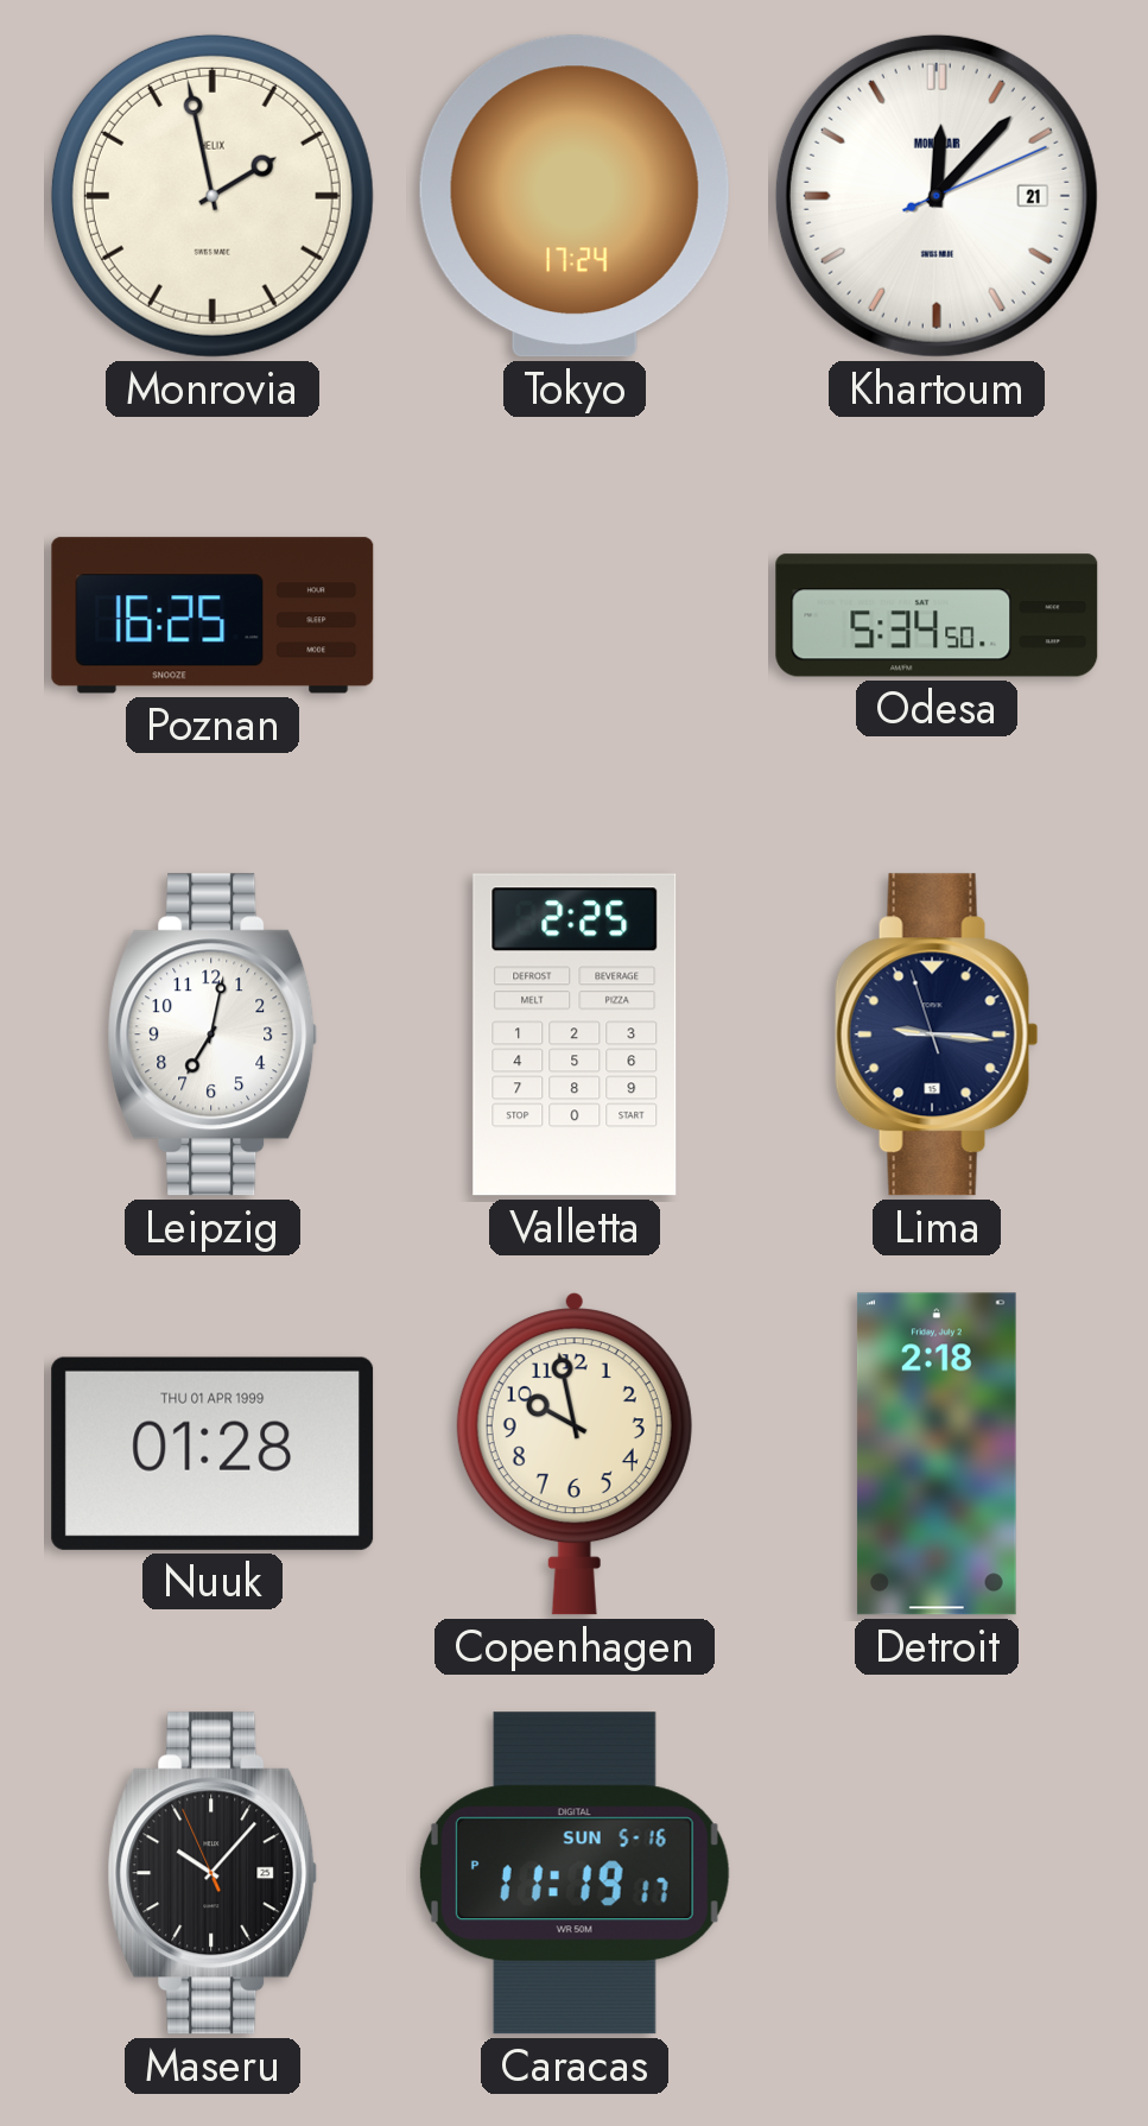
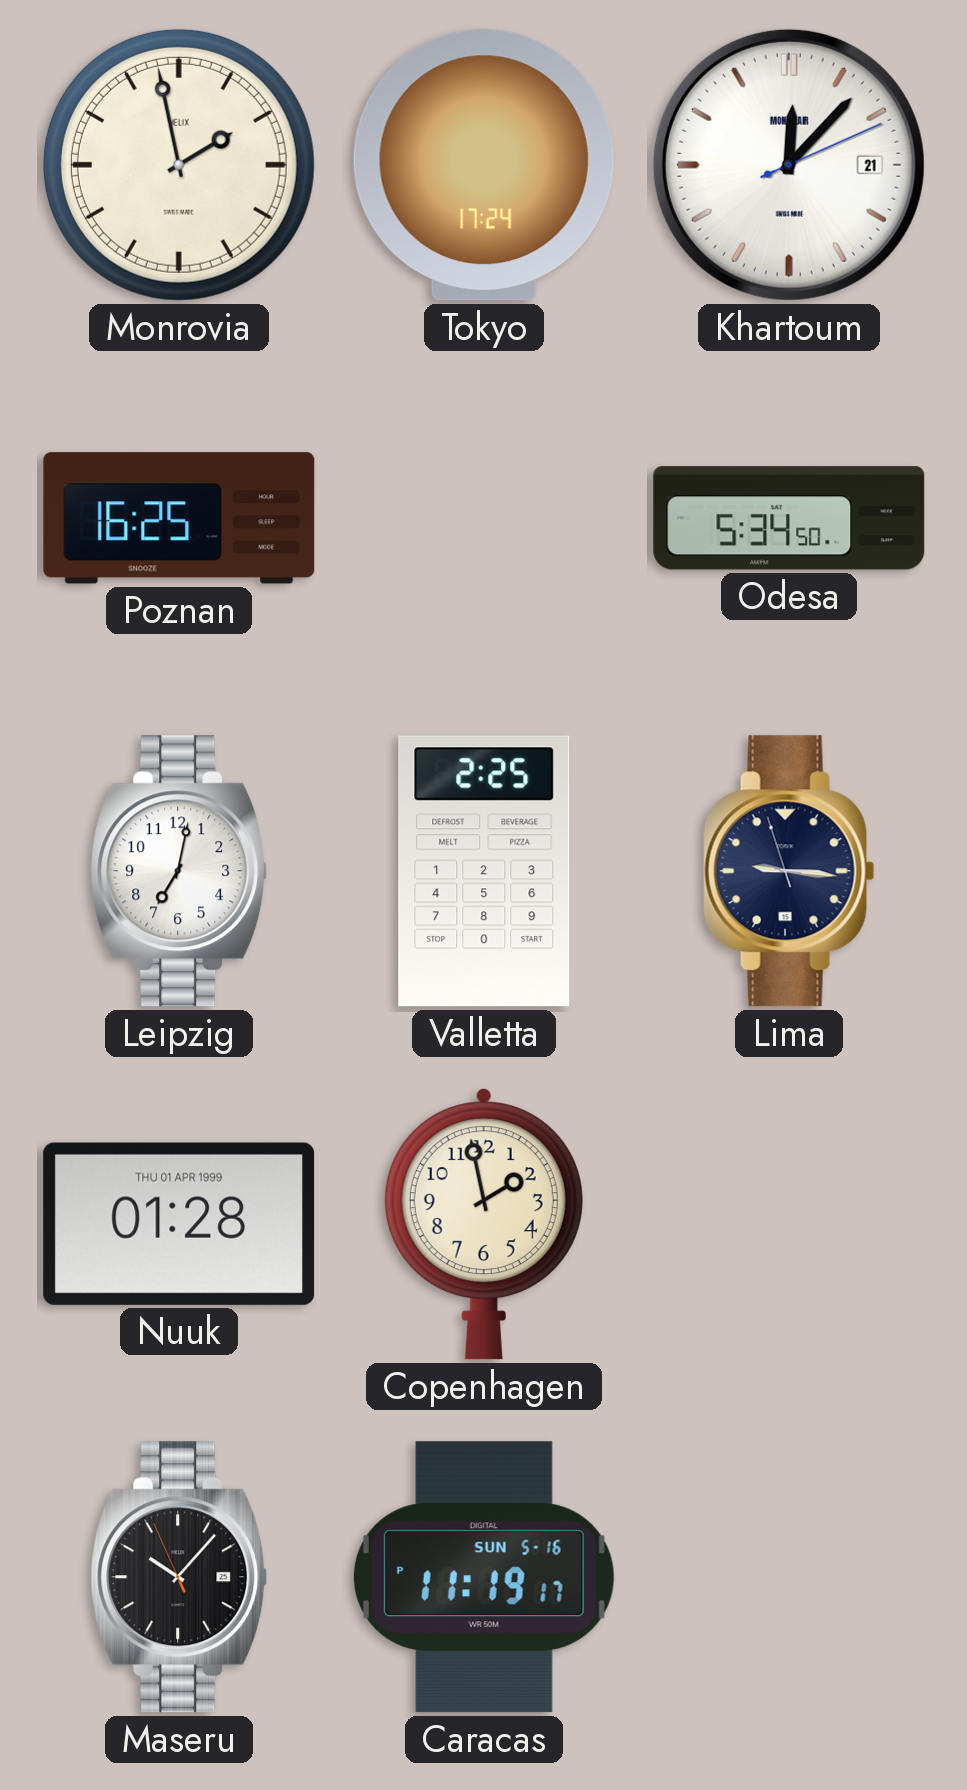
Copenhagen: 9:58 -> 1:58 (484, 1224)
Detroit: 2:18 -> none (937, 1454)
